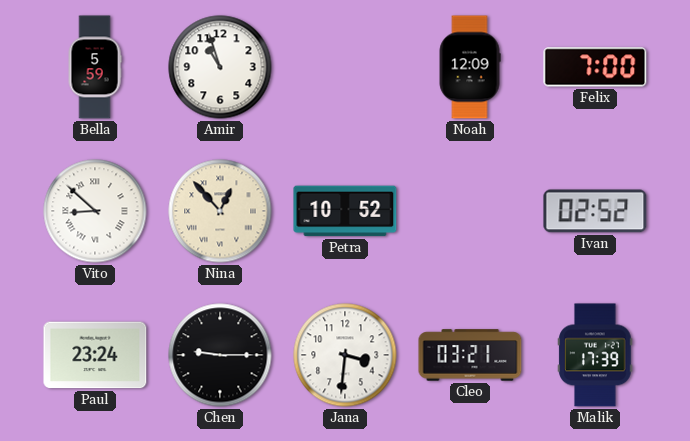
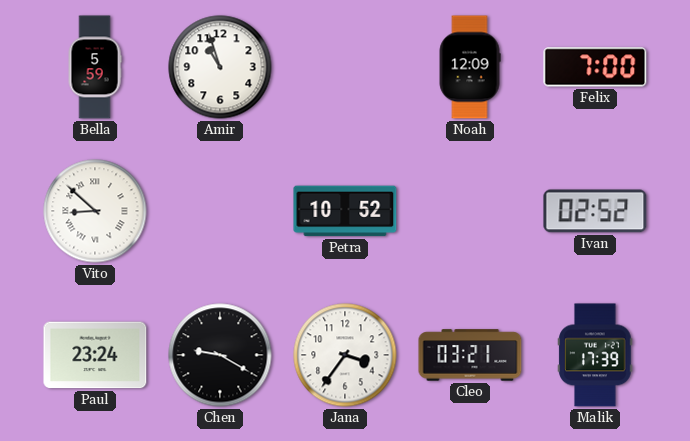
Nina: 12:53 -> none (220, 211)
Chen: 9:15 -> 9:20 (220, 355)
Jana: 3:31 -> 3:36 (345, 355)
